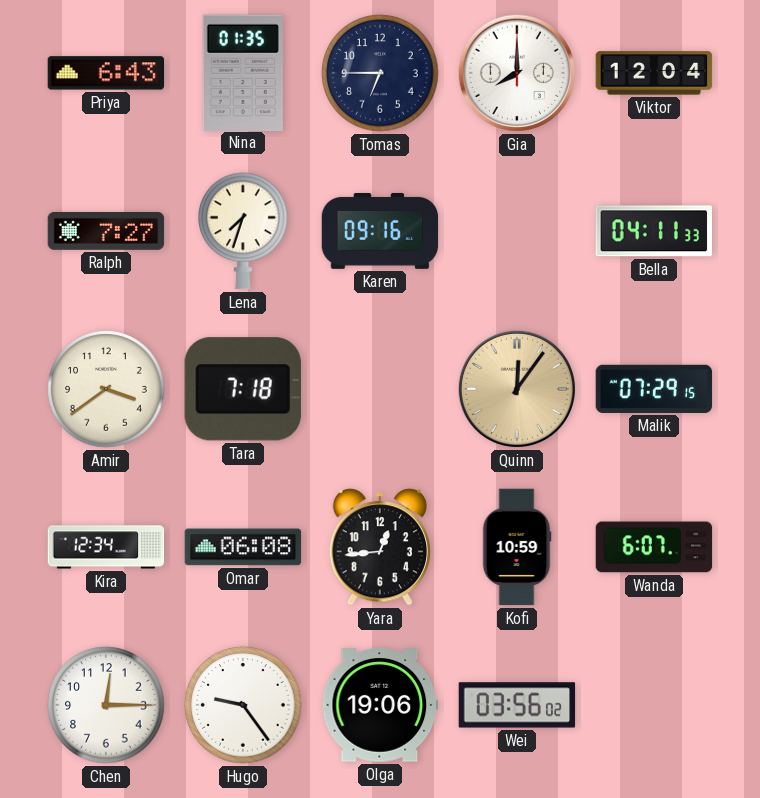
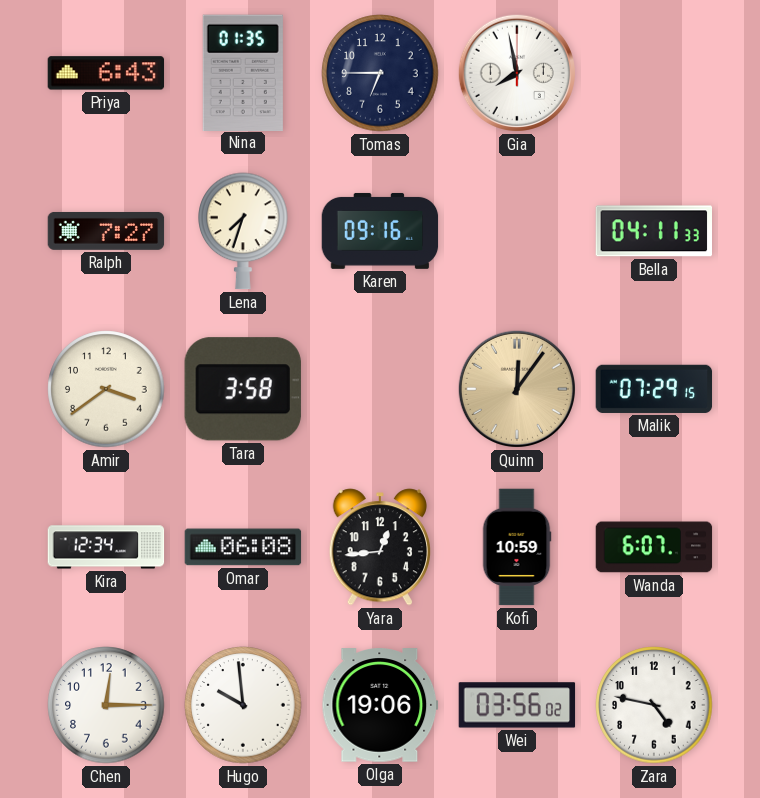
Gia: 8:00 -> 7:58 (517, 73)
Viktor: 12:04 -> none (654, 73)
Tara: 7:18 -> 3:58 (243, 389)
Hugo: 9:24 -> 9:59 (243, 705)
Zara: none -> 4:47 (654, 705)
